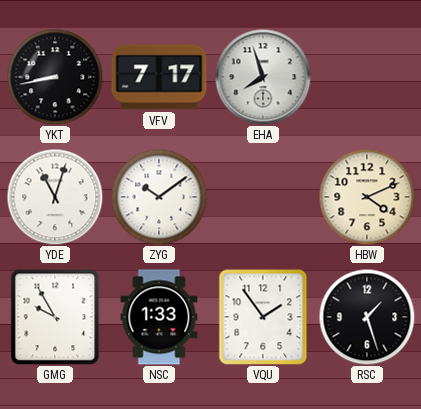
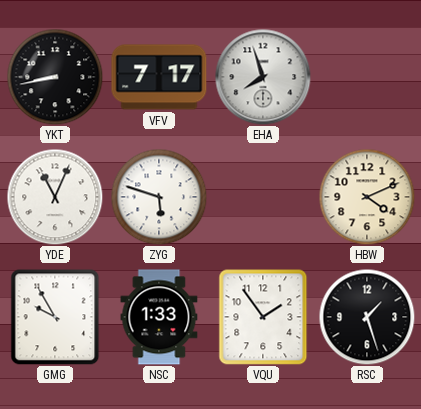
YDE: 11:03 -> 11:04 (55, 197)
ZYG: 10:09 -> 5:48 (159, 197)
